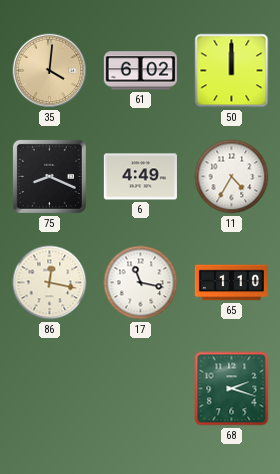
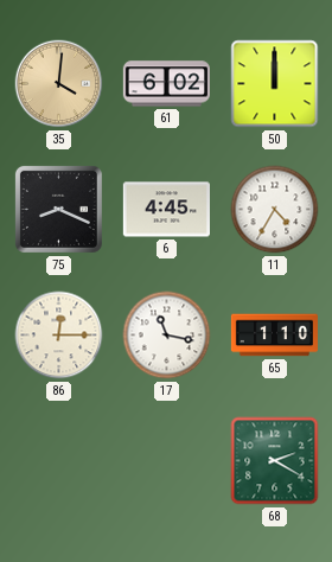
6: 4:49 -> 4:45 (166, 210)
86: 12:17 -> 12:15 (59, 336)
68: 2:18 -> 2:20 (275, 461)
